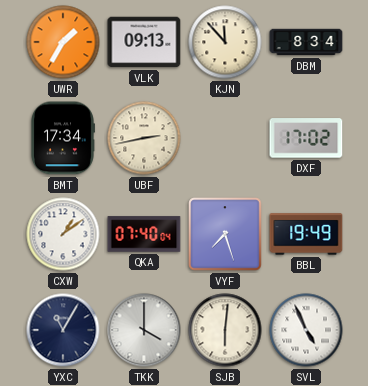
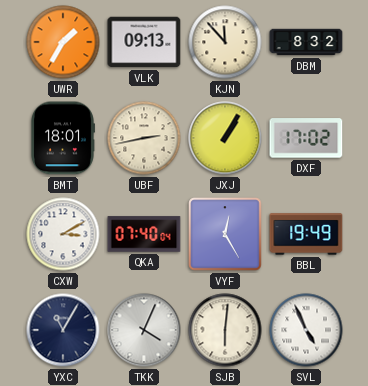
DBM: 8:34 -> 8:32 (306, 42)
BMT: 17:34 -> 18:01 (63, 138)
JXJ: none -> 1:05 (225, 138)
CXW: 1:09 -> 3:10 (63, 234)
VYF: 7:27 -> 12:25 (225, 234)
TKK: 4:00 -> 4:04 (144, 330)
